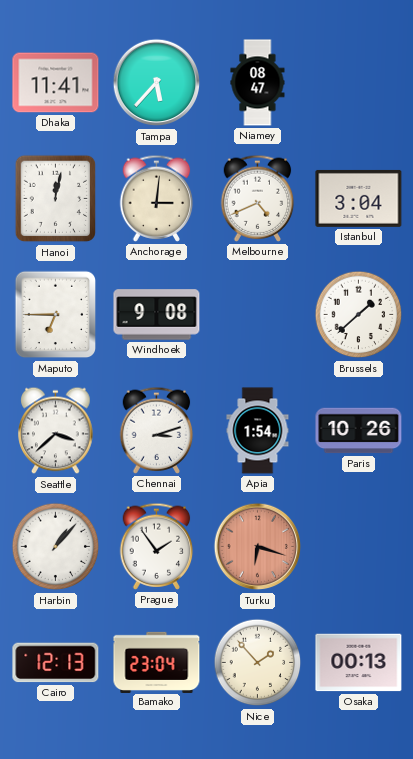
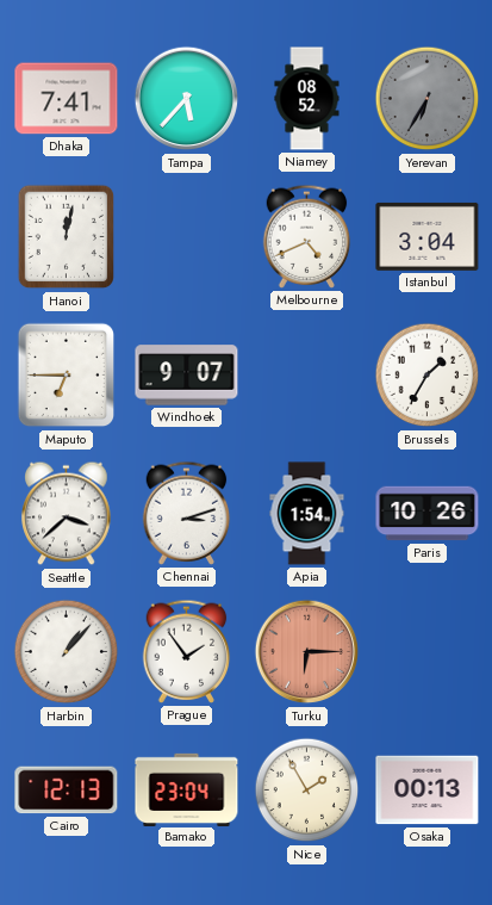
Dhaka: 11:41 -> 7:41 (67, 99)
Niamey: 08:47 -> 08:52 (307, 99)
Yerevan: none -> 6:35 (428, 99)
Anchorage: 3:01 -> none (157, 198)
Windhoek: 9:08 -> 9:07 (187, 376)
Brussels: 1:38 -> 1:35 (428, 376)
Turku: 6:18 -> 6:15 (307, 652)
Nice: 1:53 -> 1:55 (307, 791)
